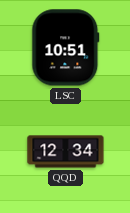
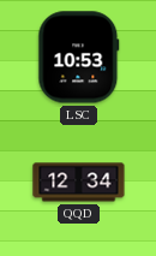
LSC: 10:51 -> 10:53 (79, 58)
